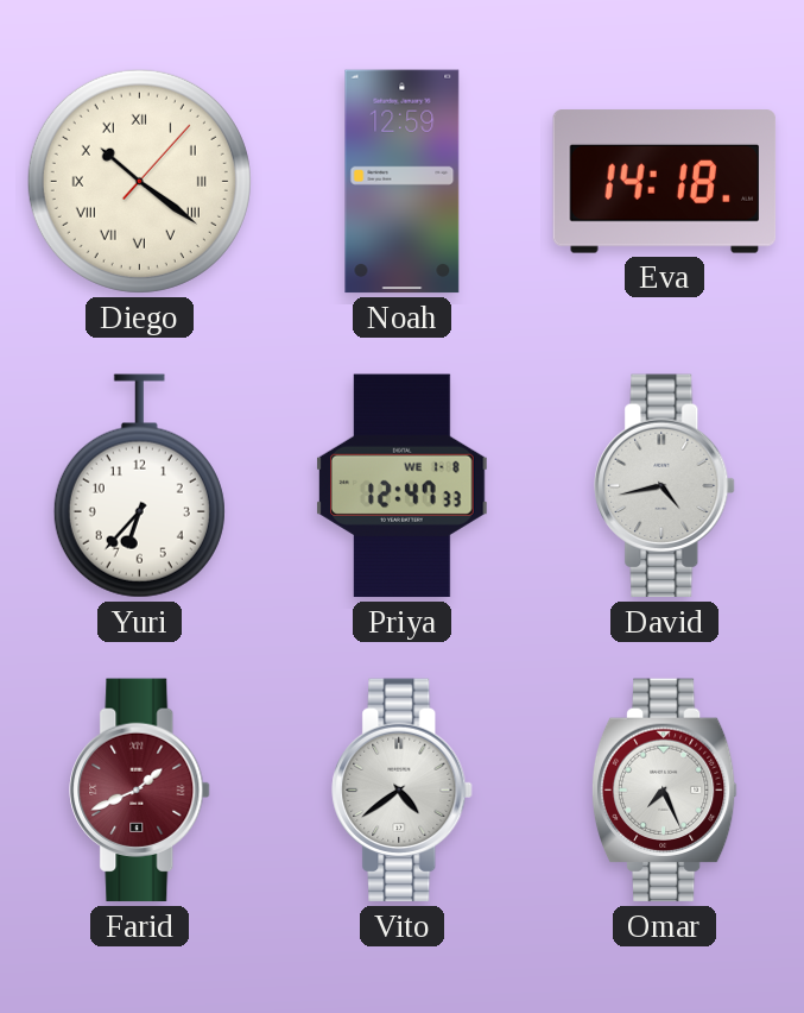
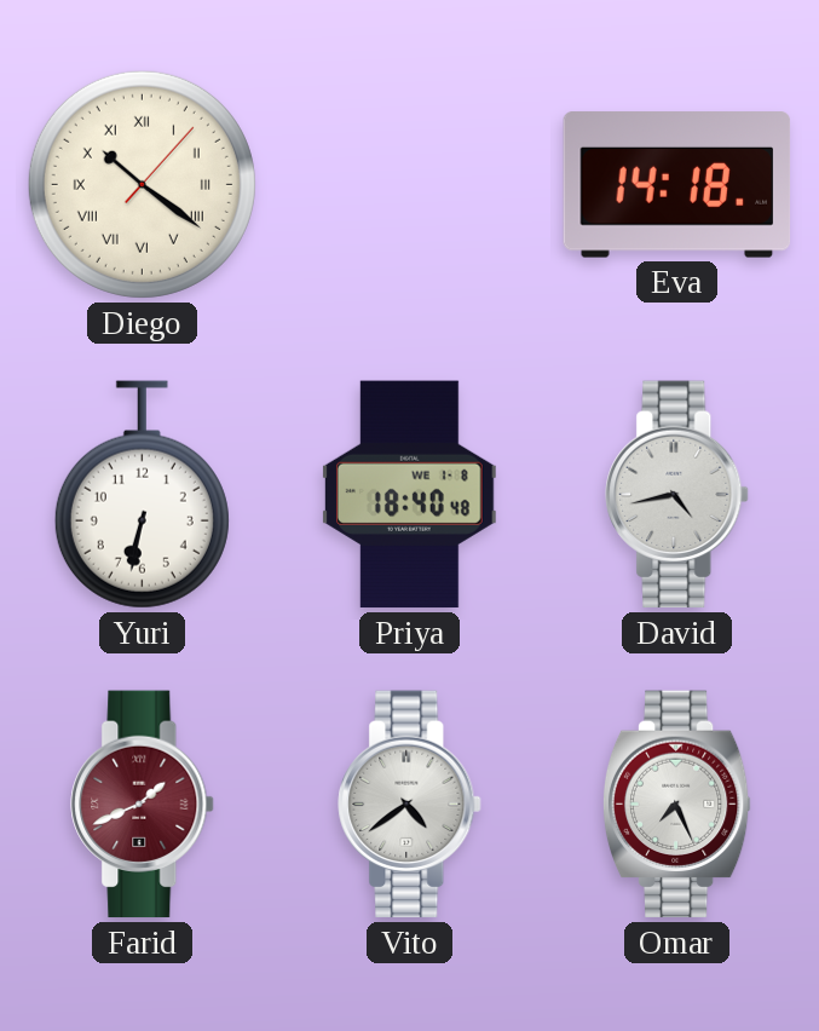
Noah: 12:59 -> none (403, 182)
Yuri: 6:37 -> 6:32 (142, 495)
Priya: 12:47 -> 18:40 (410, 495)
